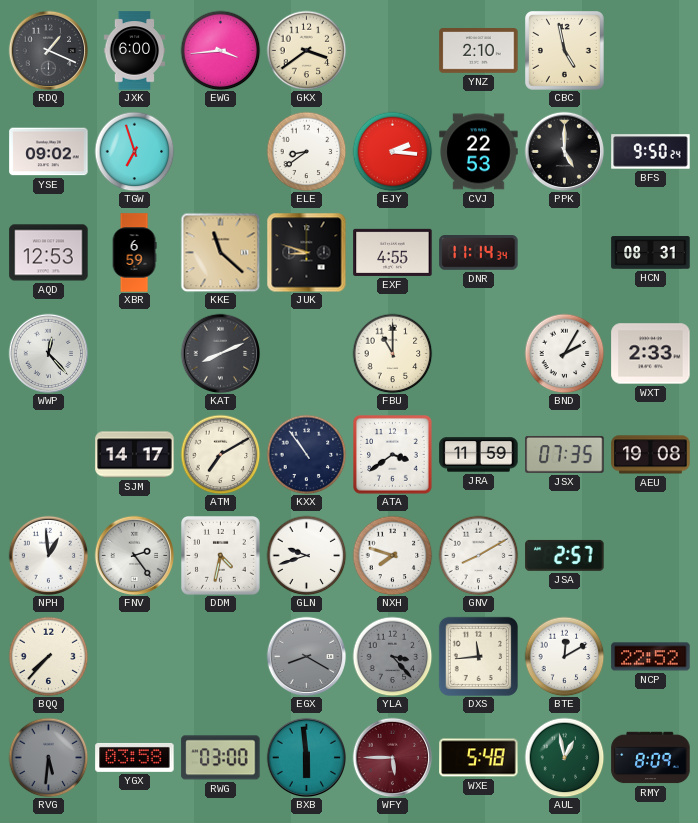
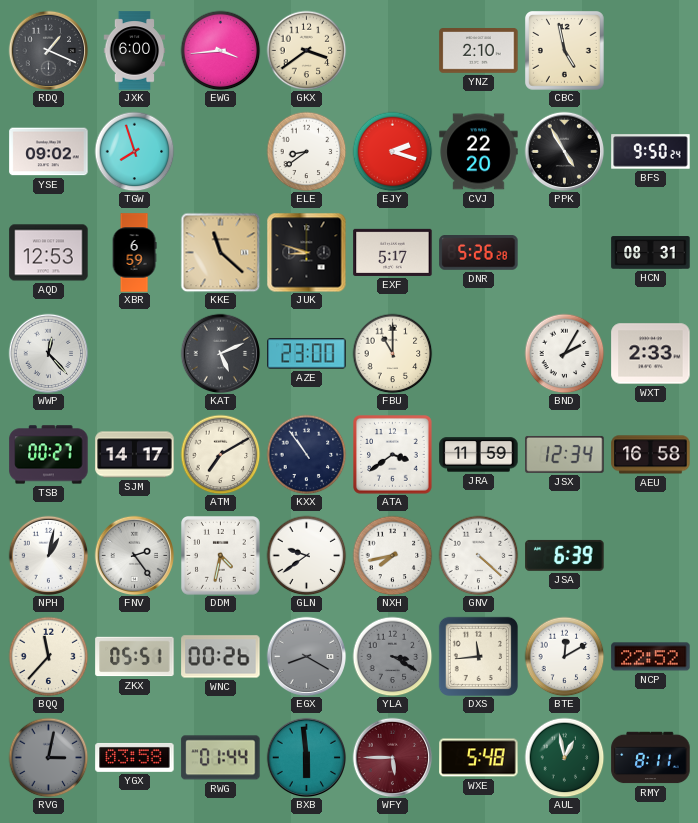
TGW: 6:57 -> 7:57 (134, 151)
EJY: 2:16 -> 2:18 (392, 151)
CVJ: 22:53 -> 22:20 (479, 152)
PPK: 5:00 -> 4:55 (564, 151)
EXF: 4:55 -> 5:17 (393, 252)
DNR: 11:14 -> 5:26 (479, 253)
KAT: 8:11 -> 5:11 (220, 353)
AZE: none -> 23:00 (307, 354)
TSB: none -> 00:27 (49, 455)
JSX: 07:35 -> 12:34 (565, 454)
AEU: 19:08 -> 16:58 (651, 455)
NPH: 12:59 -> 1:02 (48, 555)
GLN: 9:42 -> 9:39 (306, 555)
NXH: 7:48 -> 7:43 (392, 555)
GNV: 8:10 -> 4:22 (478, 555)
JSA: 2:57 -> 6:39 (565, 555)
BQQ: 7:37 -> 11:37 (48, 656)
ZKX: none -> 05:51 (135, 657)
WNC: none -> 00:26 (221, 657)
YLA: 3:23 -> 3:20 (392, 656)
RVG: 5:31 -> 3:02 (48, 757)
RWG: 03:00 -> 01:44 (221, 758)
RMY: 8:09 -> 8:11 (651, 758)
